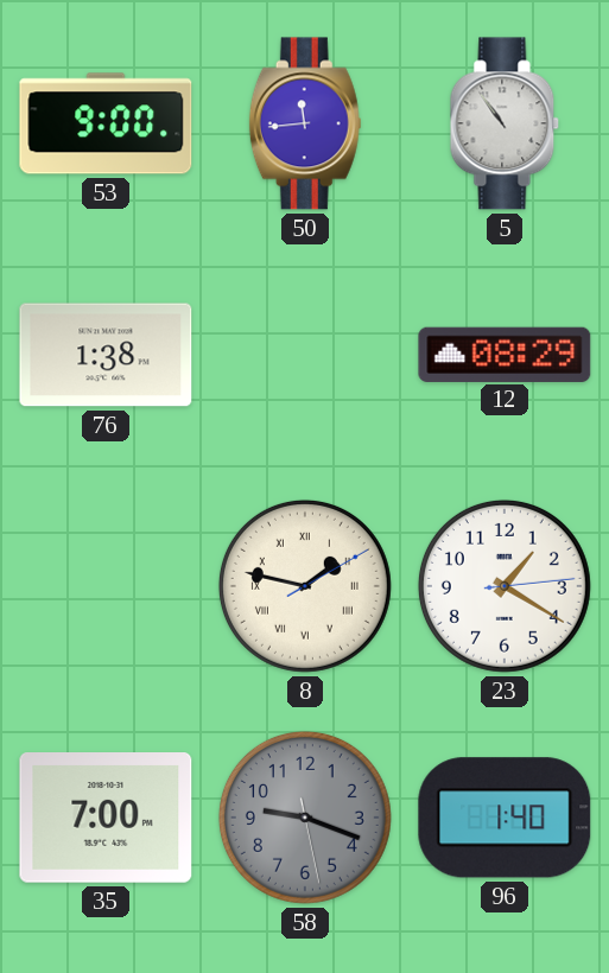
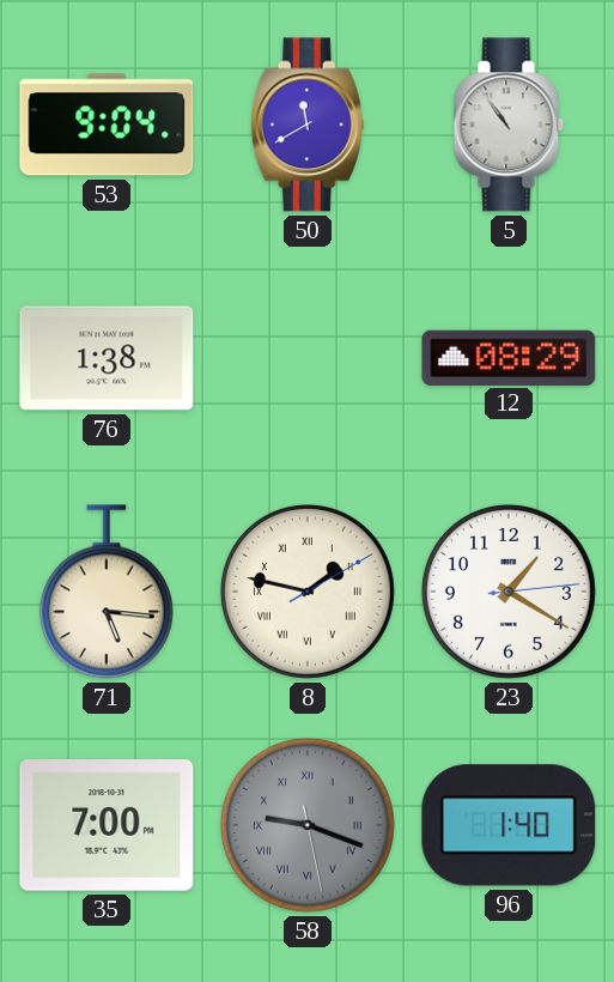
53: 9:00 -> 9:04 (107, 125)
50: 11:44 -> 11:40 (308, 125)
71: none -> 5:16 (107, 592)
58 numerals: Arabic -> Roman (308, 825)
